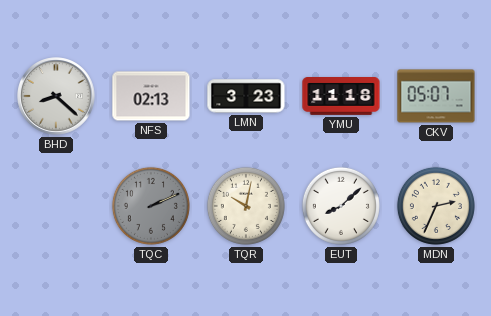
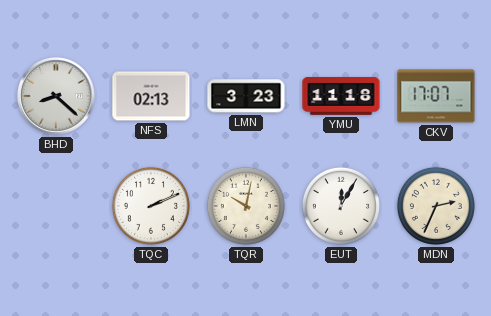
CKV: 05:07 -> 17:07 (436, 96)
TQC dial: grey -> white (151, 206)
EUT: 8:08 -> 12:05 (341, 206)
